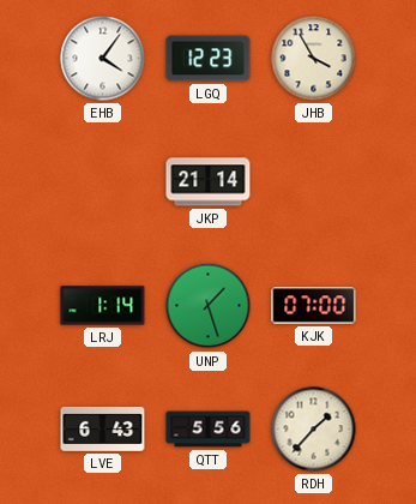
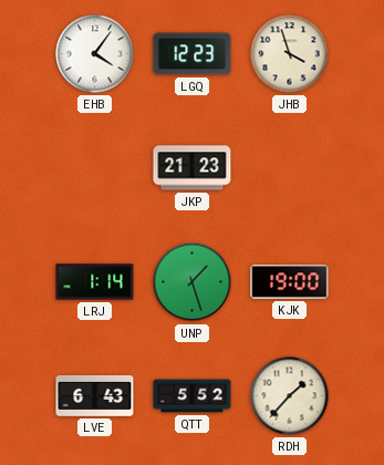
JHB: 3:55 -> 3:57 (290, 54)
JKP: 21:14 -> 21:23 (193, 168)
KJK: 07:00 -> 19:00 (290, 282)
QTT: 5:56 -> 5:52 (193, 396)
